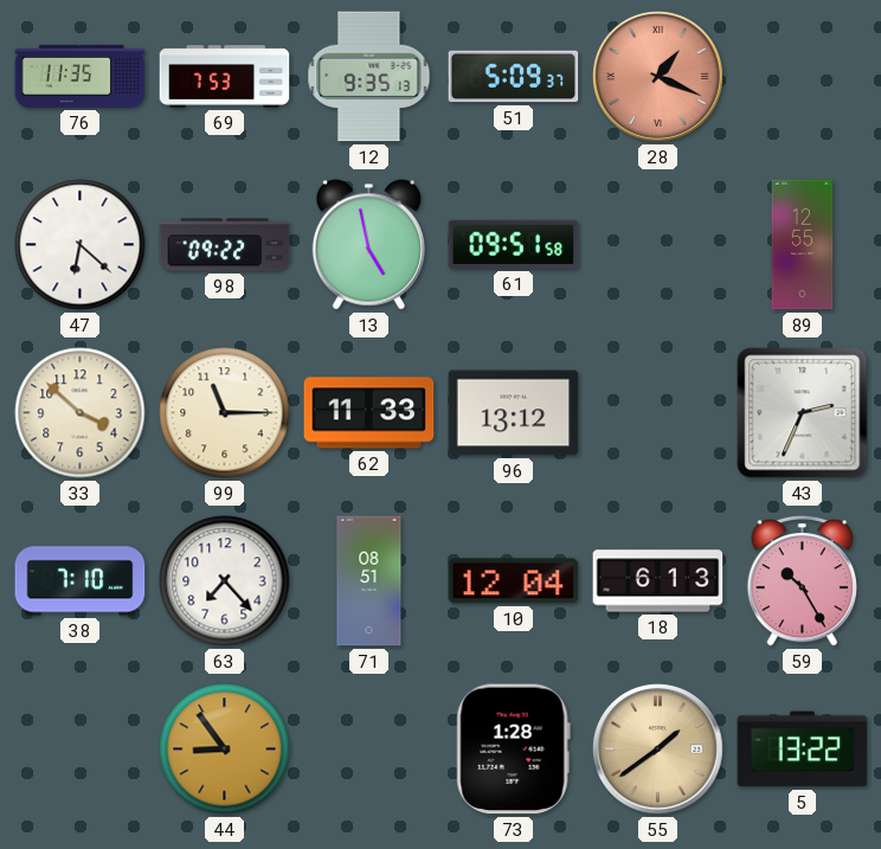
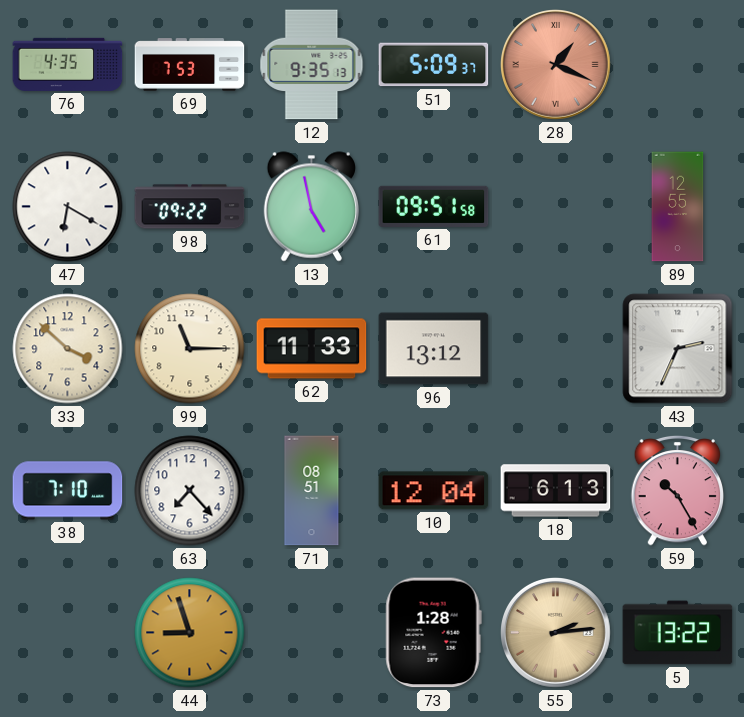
76: 11:35 -> 4:35 (68, 64)
47: 6:22 -> 6:20 (68, 207)
44: 8:54 -> 8:57 (190, 633)
55: 1:39 -> 2:14 (556, 633)
